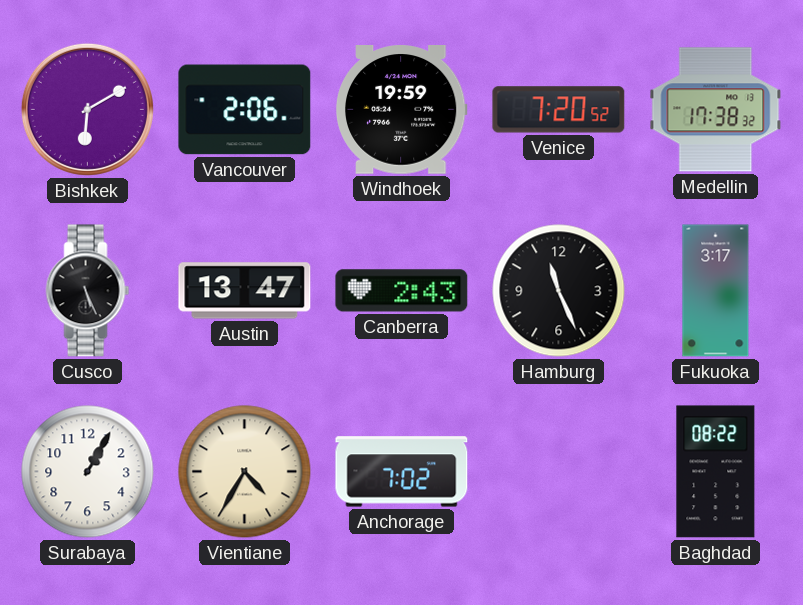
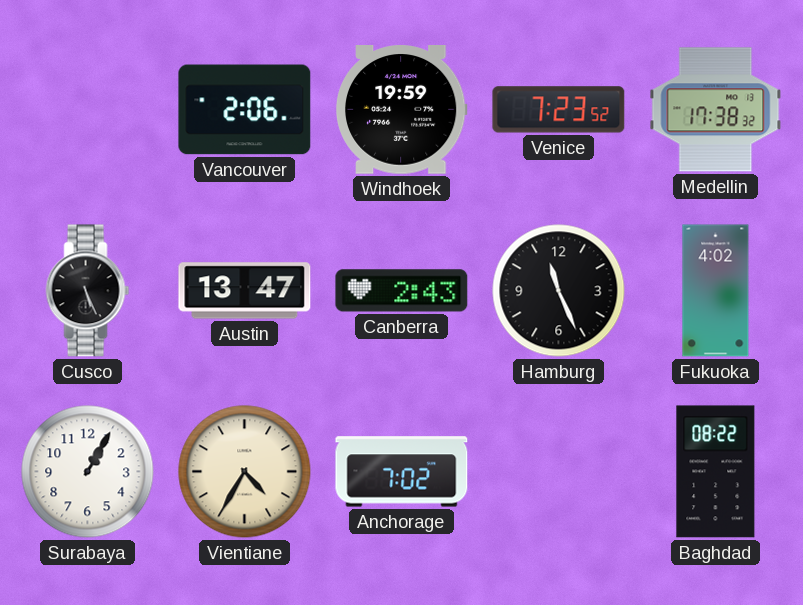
Bishkek: 6:10 -> none (87, 109)
Venice: 7:20 -> 7:23 (559, 110)
Fukuoka: 3:17 -> 4:02 (716, 291)
